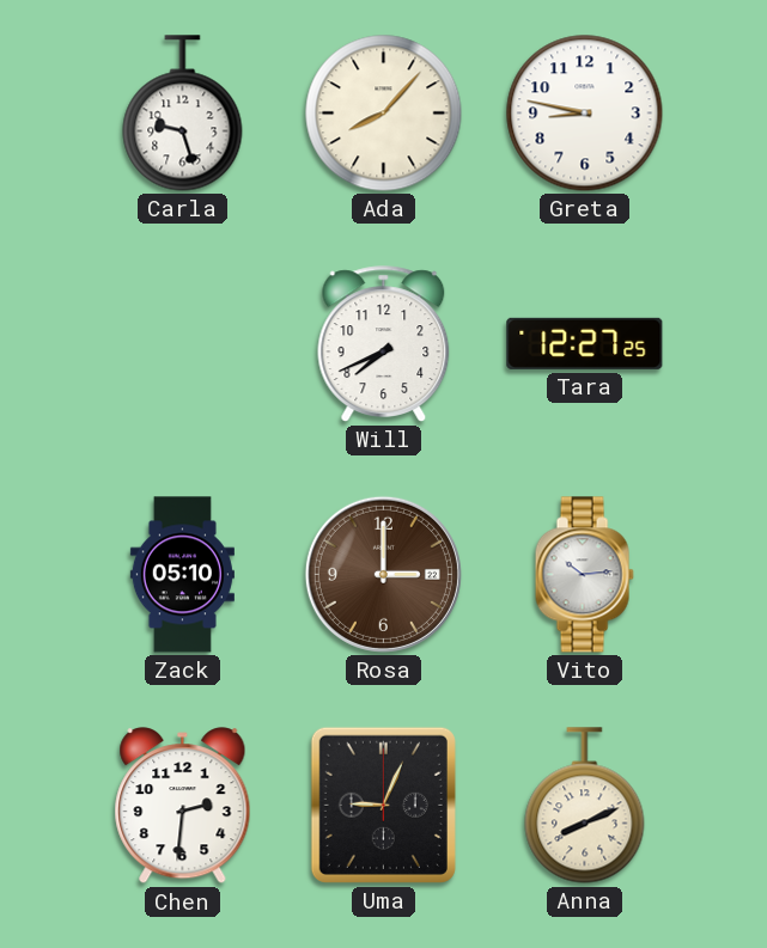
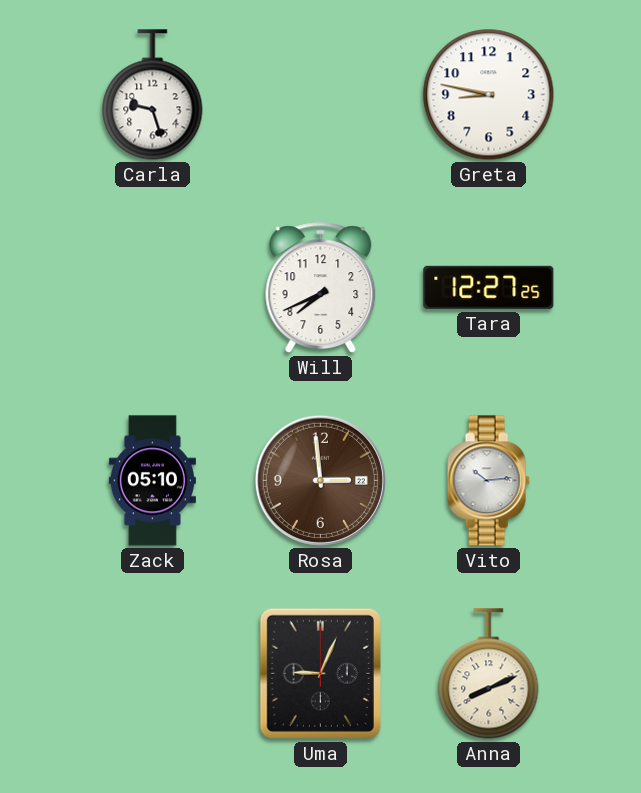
Ada: 8:07 -> none (384, 114)
Rosa: 3:00 -> 2:59 (320, 480)
Chen: 2:31 -> none (183, 806)
